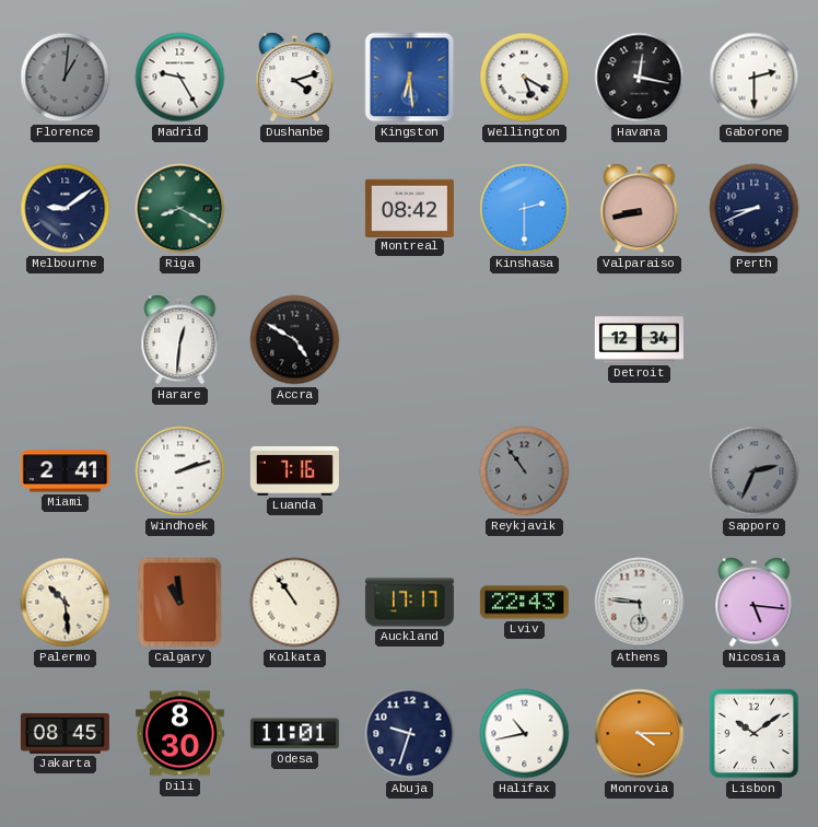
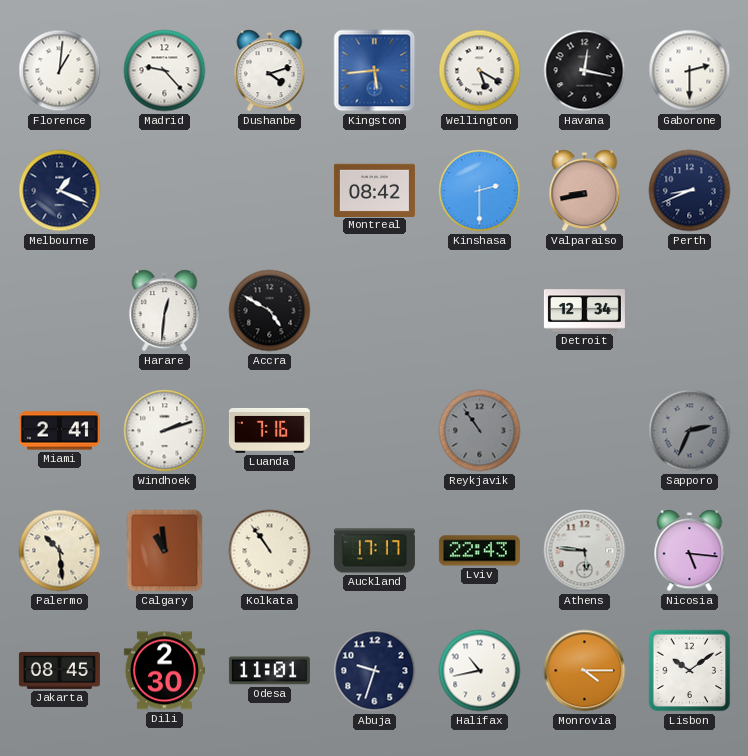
Florence dial: grey -> white (60, 71)
Madrid: 9:25 -> 9:23 (165, 71)
Kingston: 6:29 -> 5:44 (375, 71)
Melbourne: 9:09 -> 1:19 (60, 191)
Riga: 8:20 -> none (180, 209)
Dili: 8:30 -> 2:30 (164, 671)
